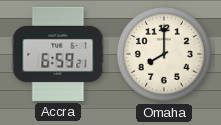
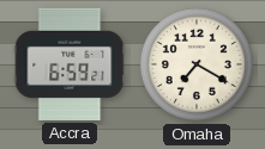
Omaha: 8:00 -> 7:20 (197, 64)
